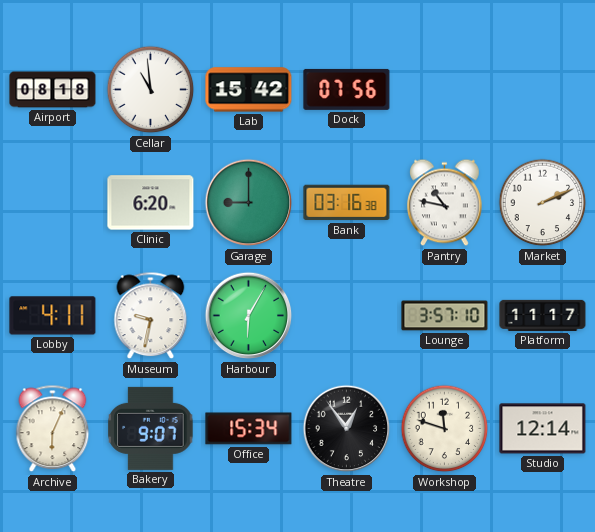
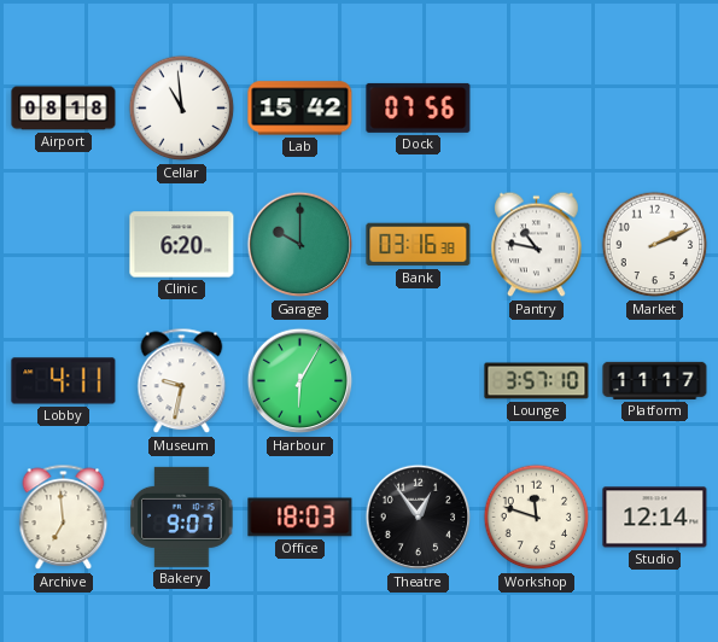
Garage: 9:00 -> 10:00 (300, 245)
Archive: 6:04 -> 6:59 (64, 518)
Office: 15:34 -> 18:03 (300, 518)
